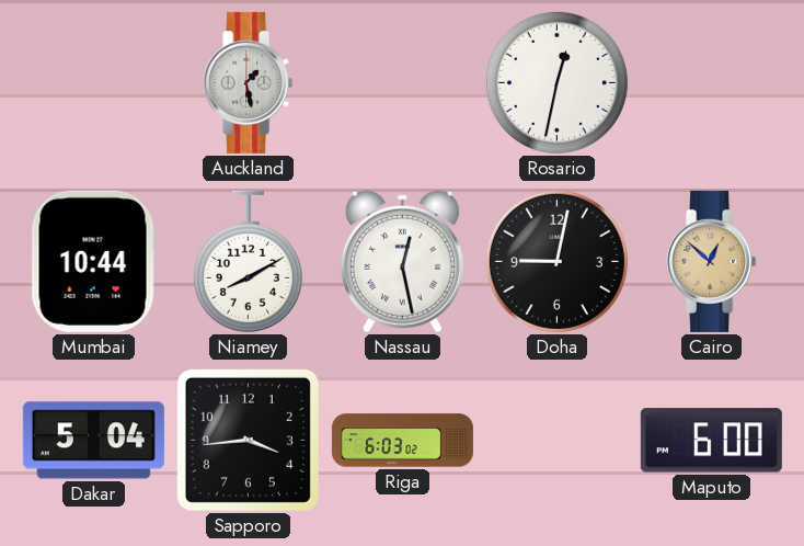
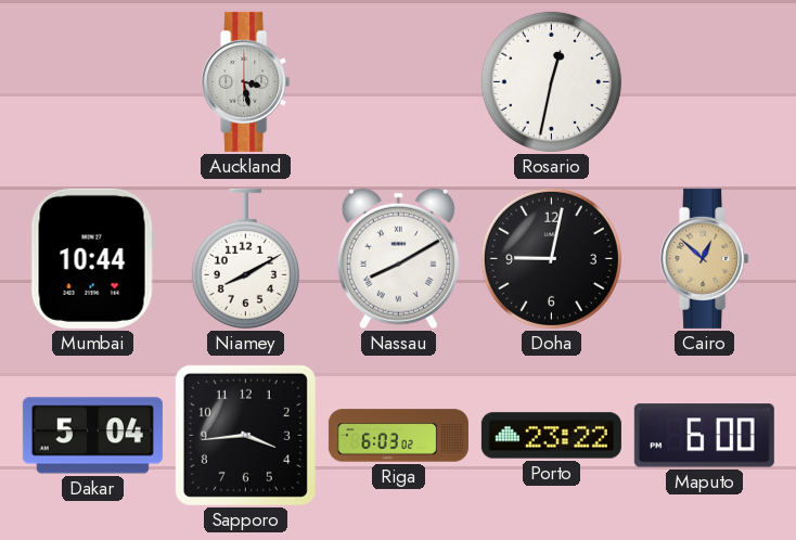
Auckland: 1:28 -> 3:28 (246, 81)
Nassau: 12:28 -> 8:10 (398, 259)
Porto: none -> 23:22 (551, 436)
